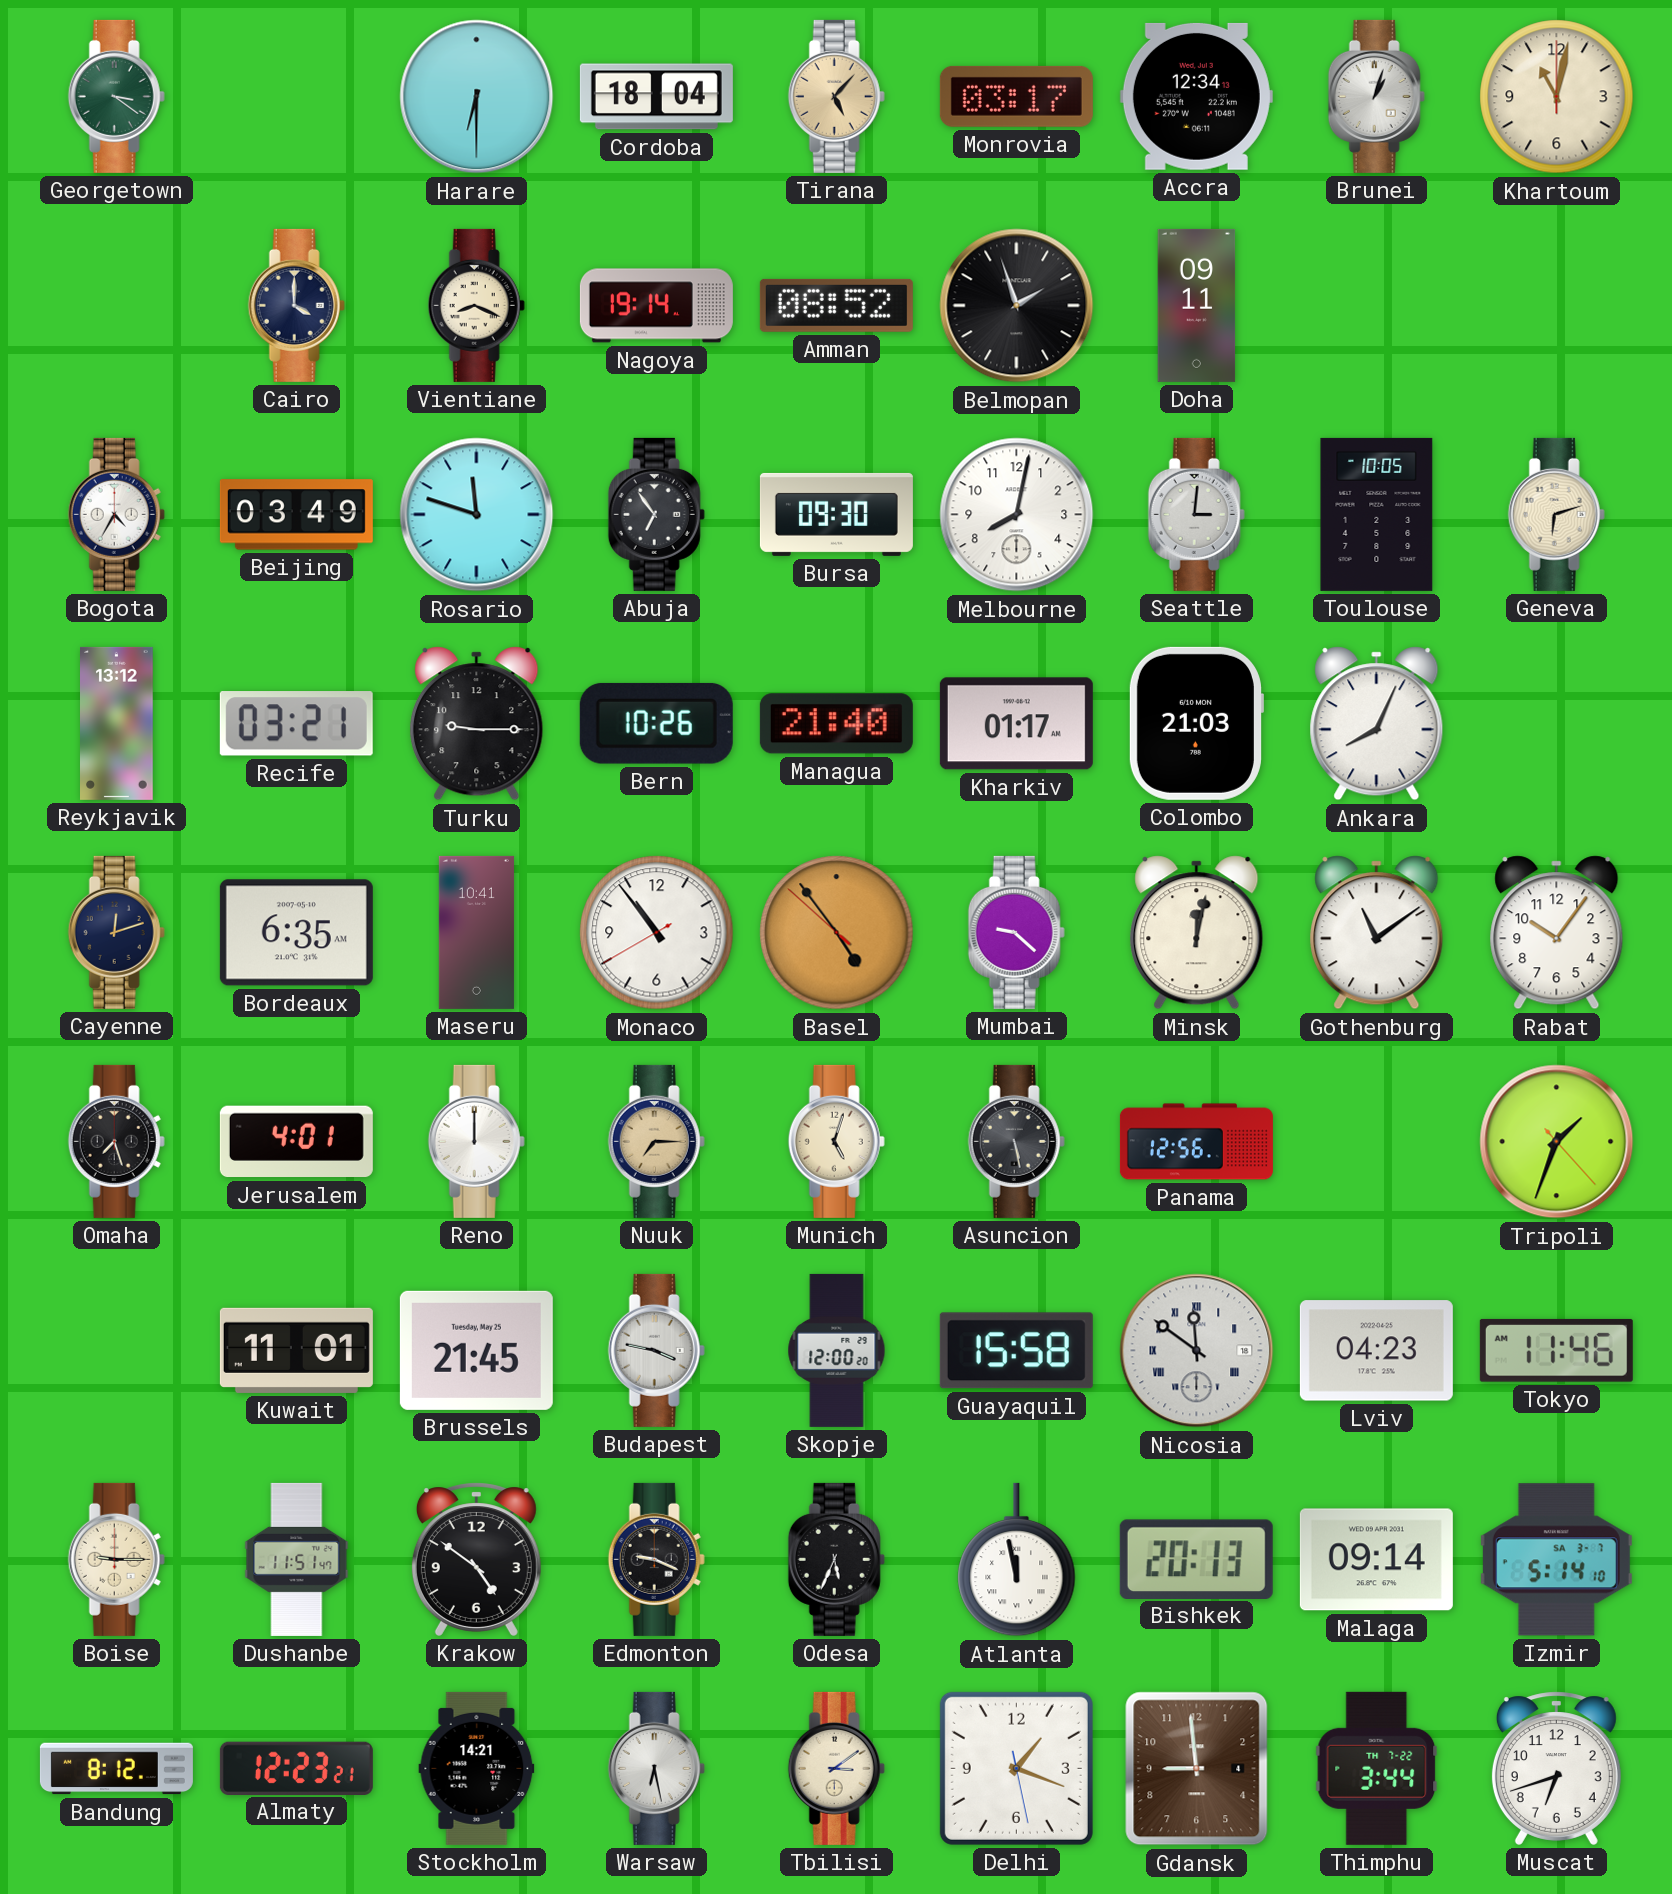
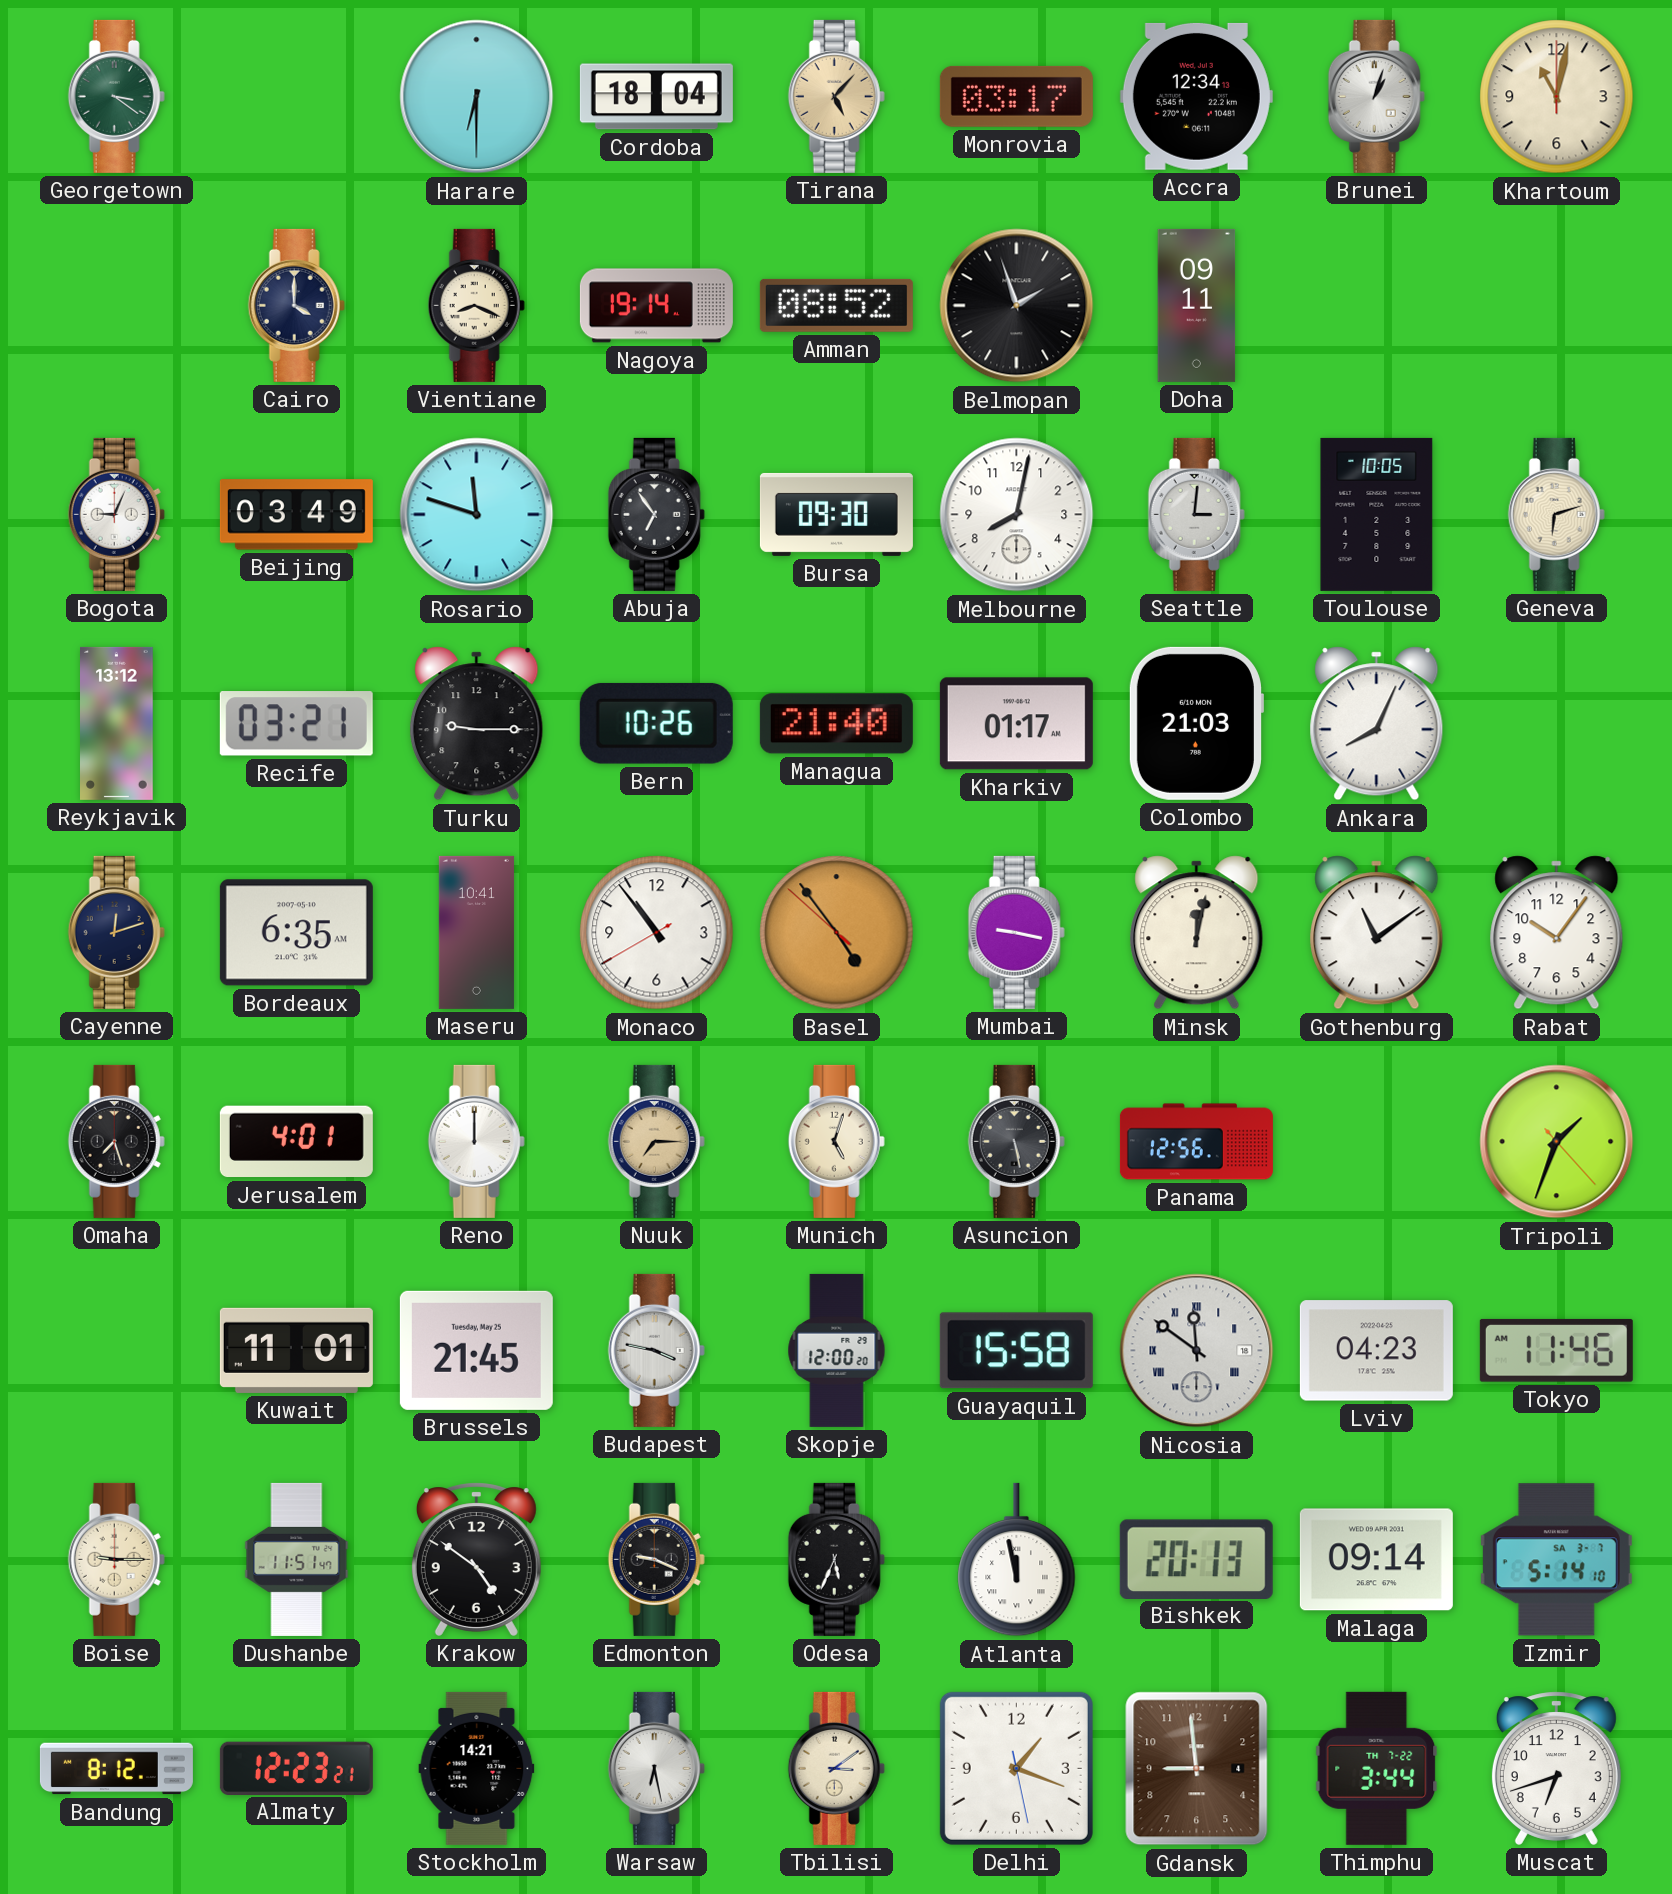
Bogota: 4:35 -> 9:04 (116, 514)
Mumbai: 9:22 -> 9:17 (1016, 932)
